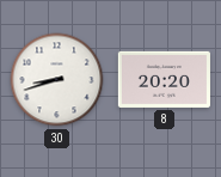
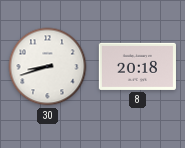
8: 20:20 -> 20:18 (137, 66)
